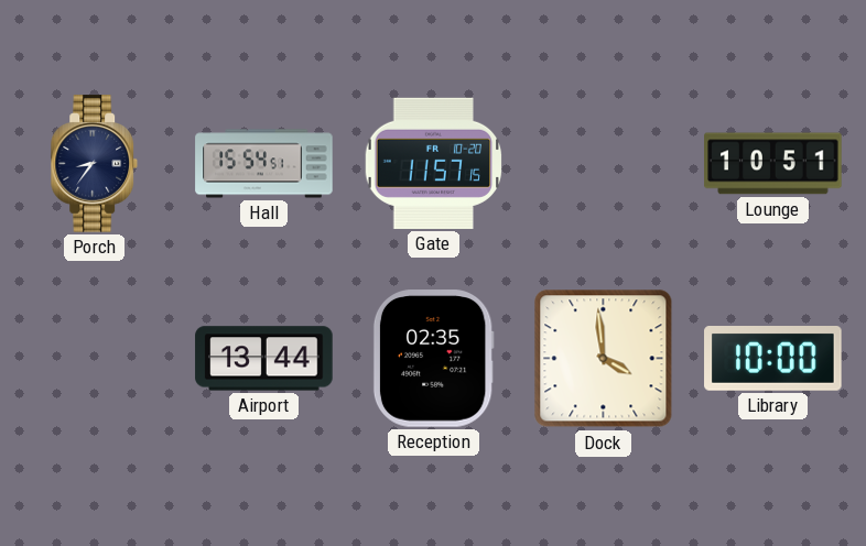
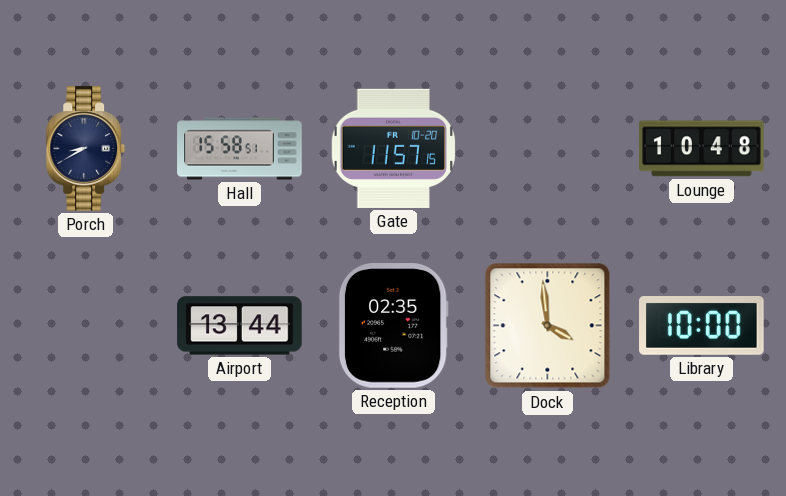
Porch: 8:36 -> 8:40 (86, 149)
Hall: 15:54 -> 15:58 (240, 149)
Lounge: 10:51 -> 10:48 (702, 149)
